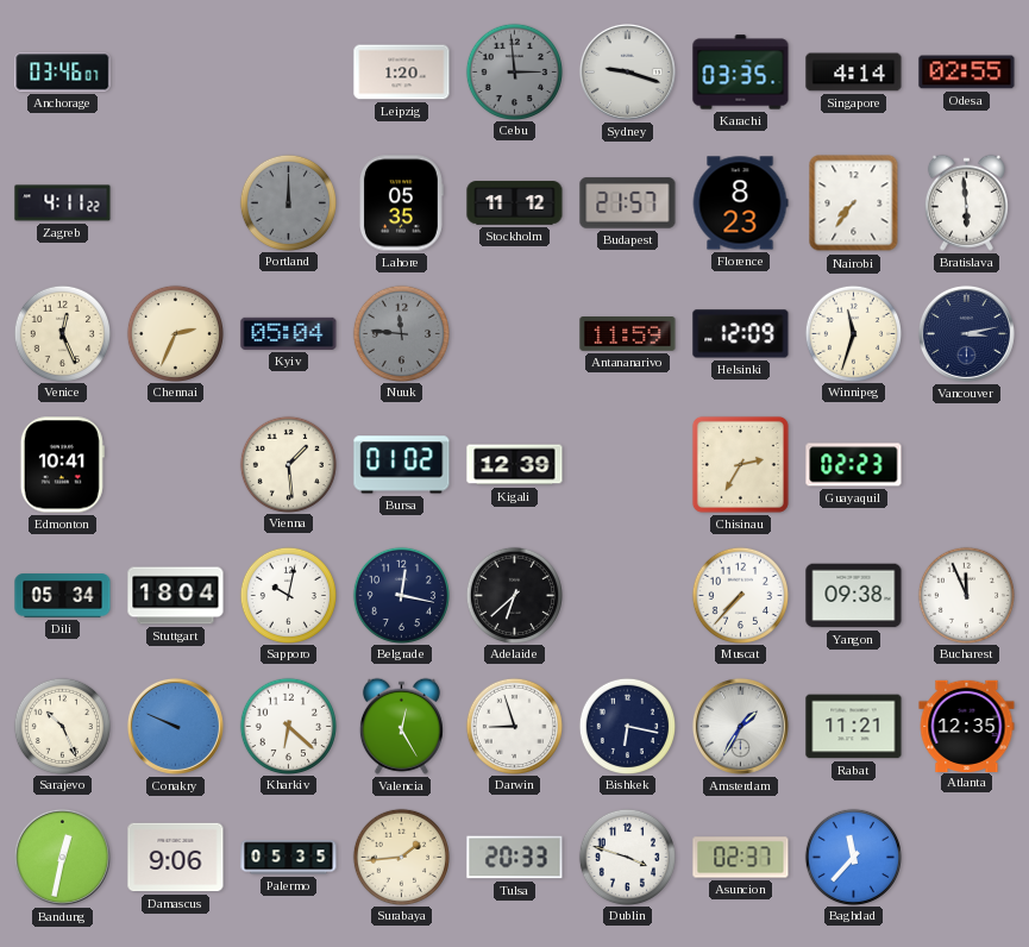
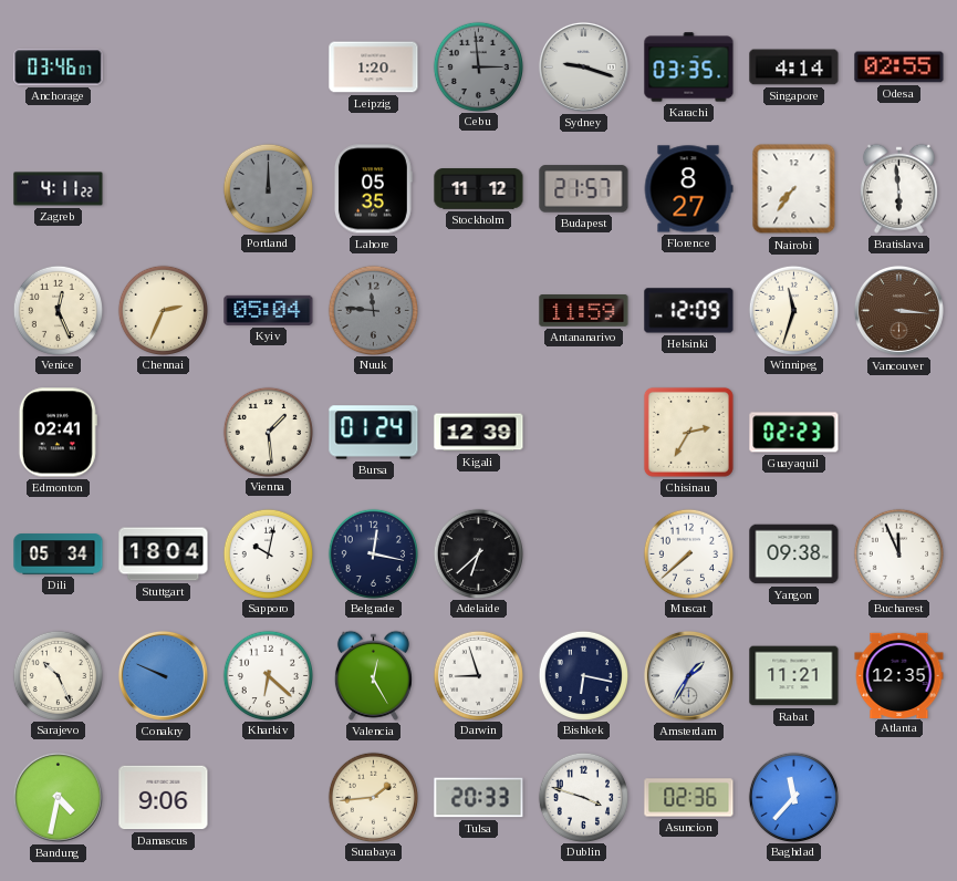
Florence: 8:23 -> 8:27 (688, 189)
Vancouver: 3:13 -> 3:16 (898, 310)
Vancouver dial: navy -> brown (898, 310)
Edmonton: 10:41 -> 02:41 (58, 433)
Bursa: 01:02 -> 01:24 (374, 433)
Muscat: 7:37 -> 7:38 (688, 553)
Bandung: 12:32 -> 4:32 (58, 797)
Palermo: 05:35 -> none (289, 858)
Asuncion: 02:37 -> 02:36 (689, 798)
